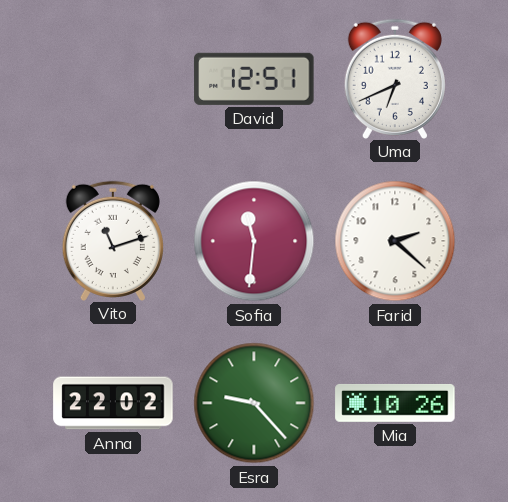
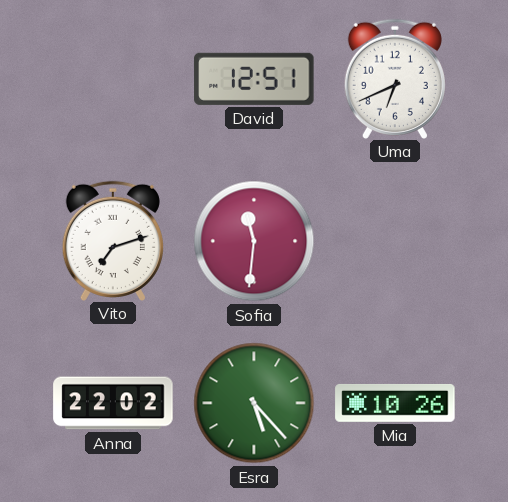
Vito: 11:12 -> 7:12 (113, 240)
Farid: 2:22 -> none (395, 241)
Esra: 9:23 -> 5:23 (254, 403)
